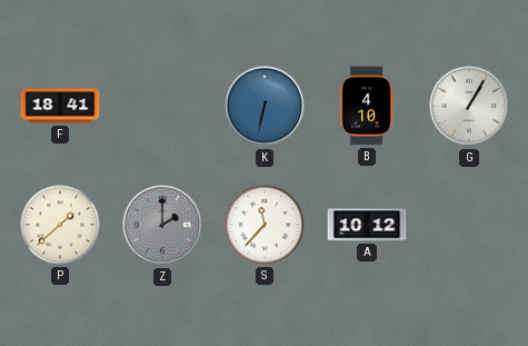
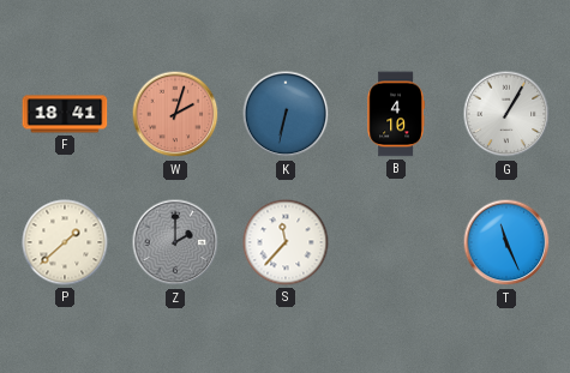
W: none -> 2:03 (175, 114)
A: 10:12 -> none (367, 225)
T: none -> 11:26 (506, 242)
